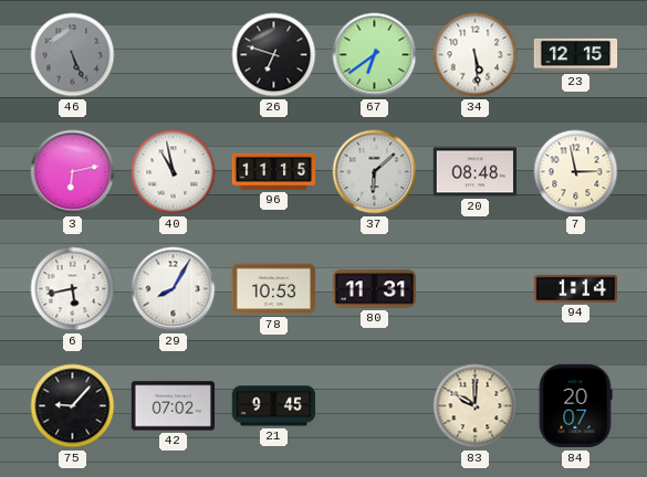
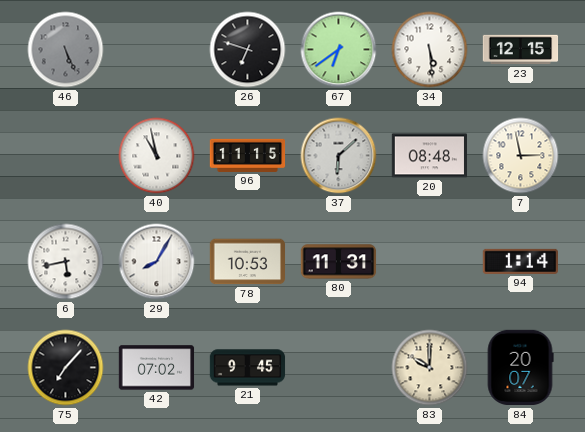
3: 6:13 -> none (73, 172)
75: 9:07 -> 7:07 (66, 368)
